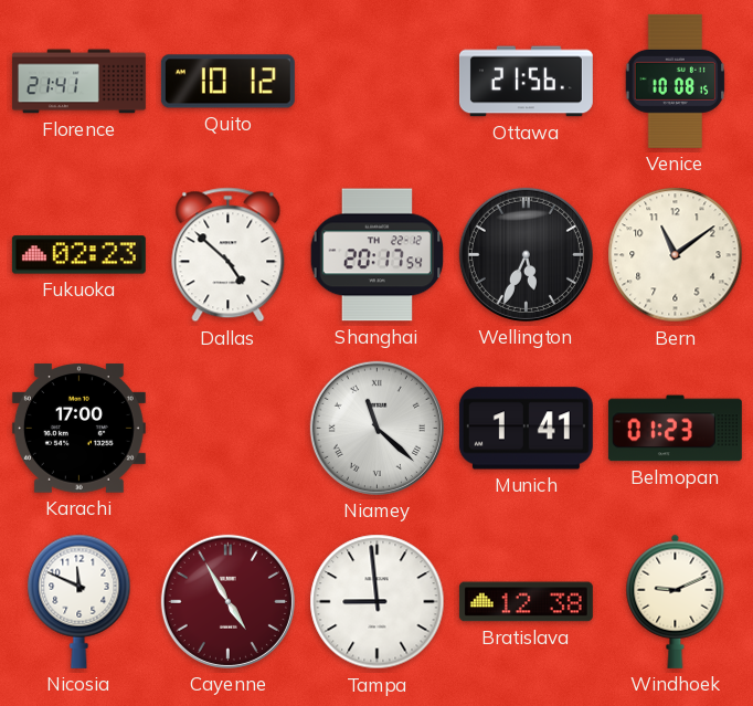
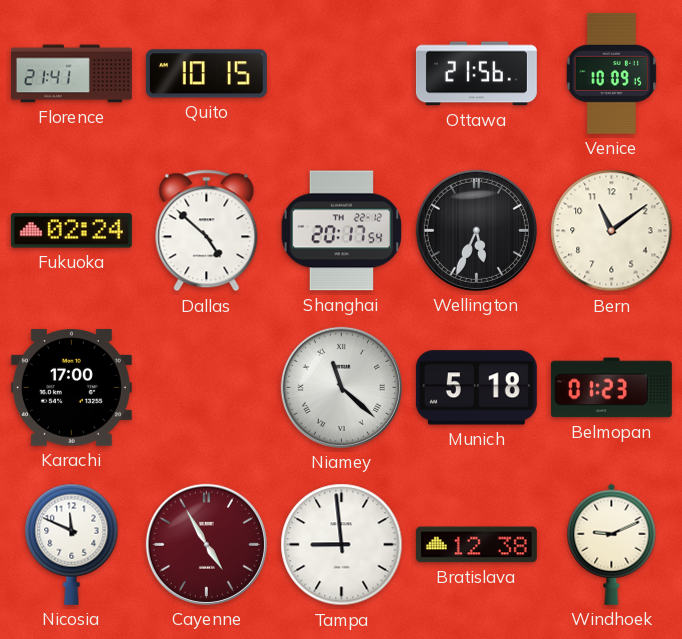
Quito: 10:12 -> 10:15 (206, 74)
Venice: 10:08 -> 10:09 (612, 73)
Fukuoka: 02:23 -> 02:24 (71, 231)
Munich: 1:41 -> 5:18 (476, 388)
